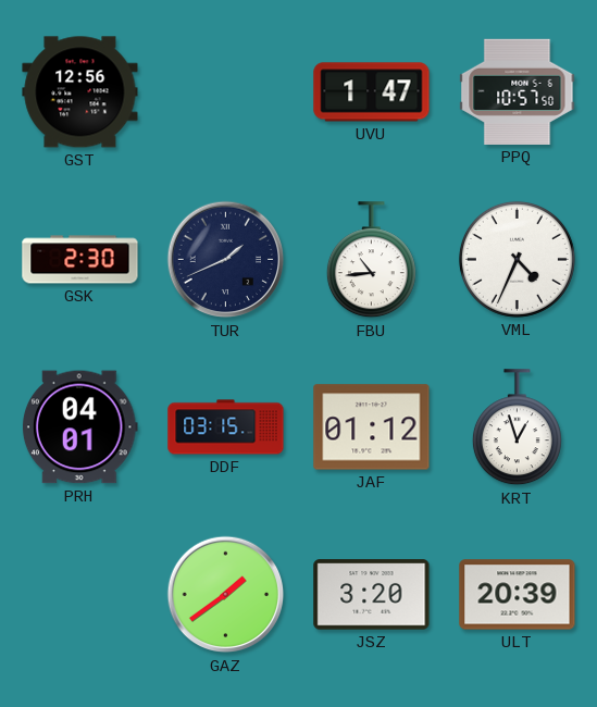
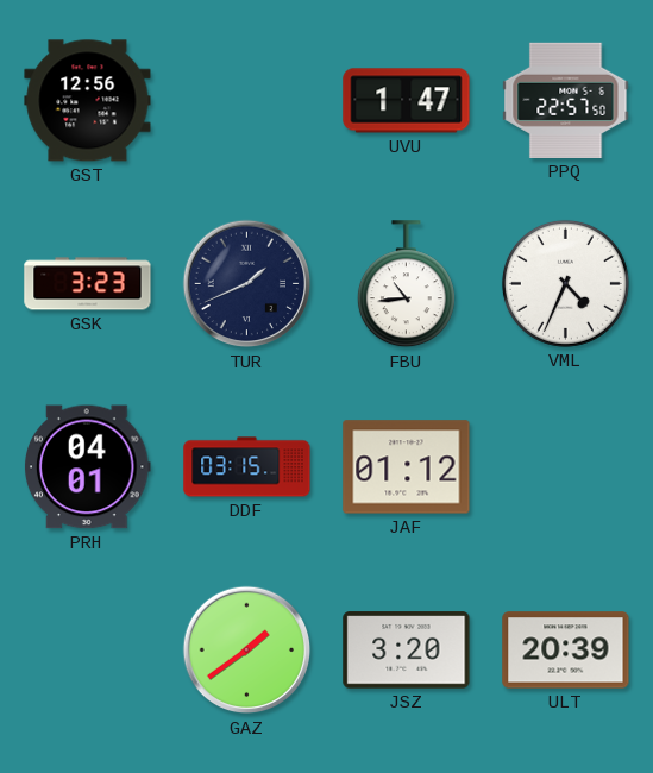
PPQ: 10:57 -> 22:57 (566, 100)
GSK: 2:30 -> 3:23 (88, 284)
KRT: 12:57 -> none (517, 427)
